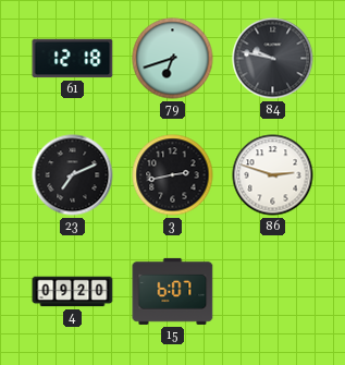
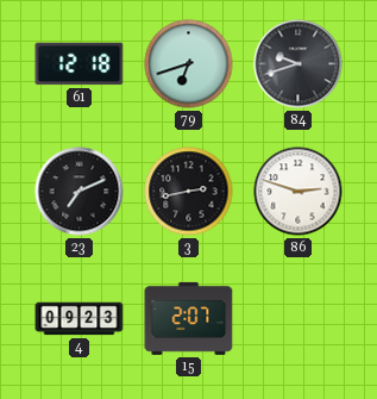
84: 9:47 -> 9:42 (299, 64)
4: 09:20 -> 09:23 (80, 319)
15: 6:07 -> 2:07 (189, 318)
